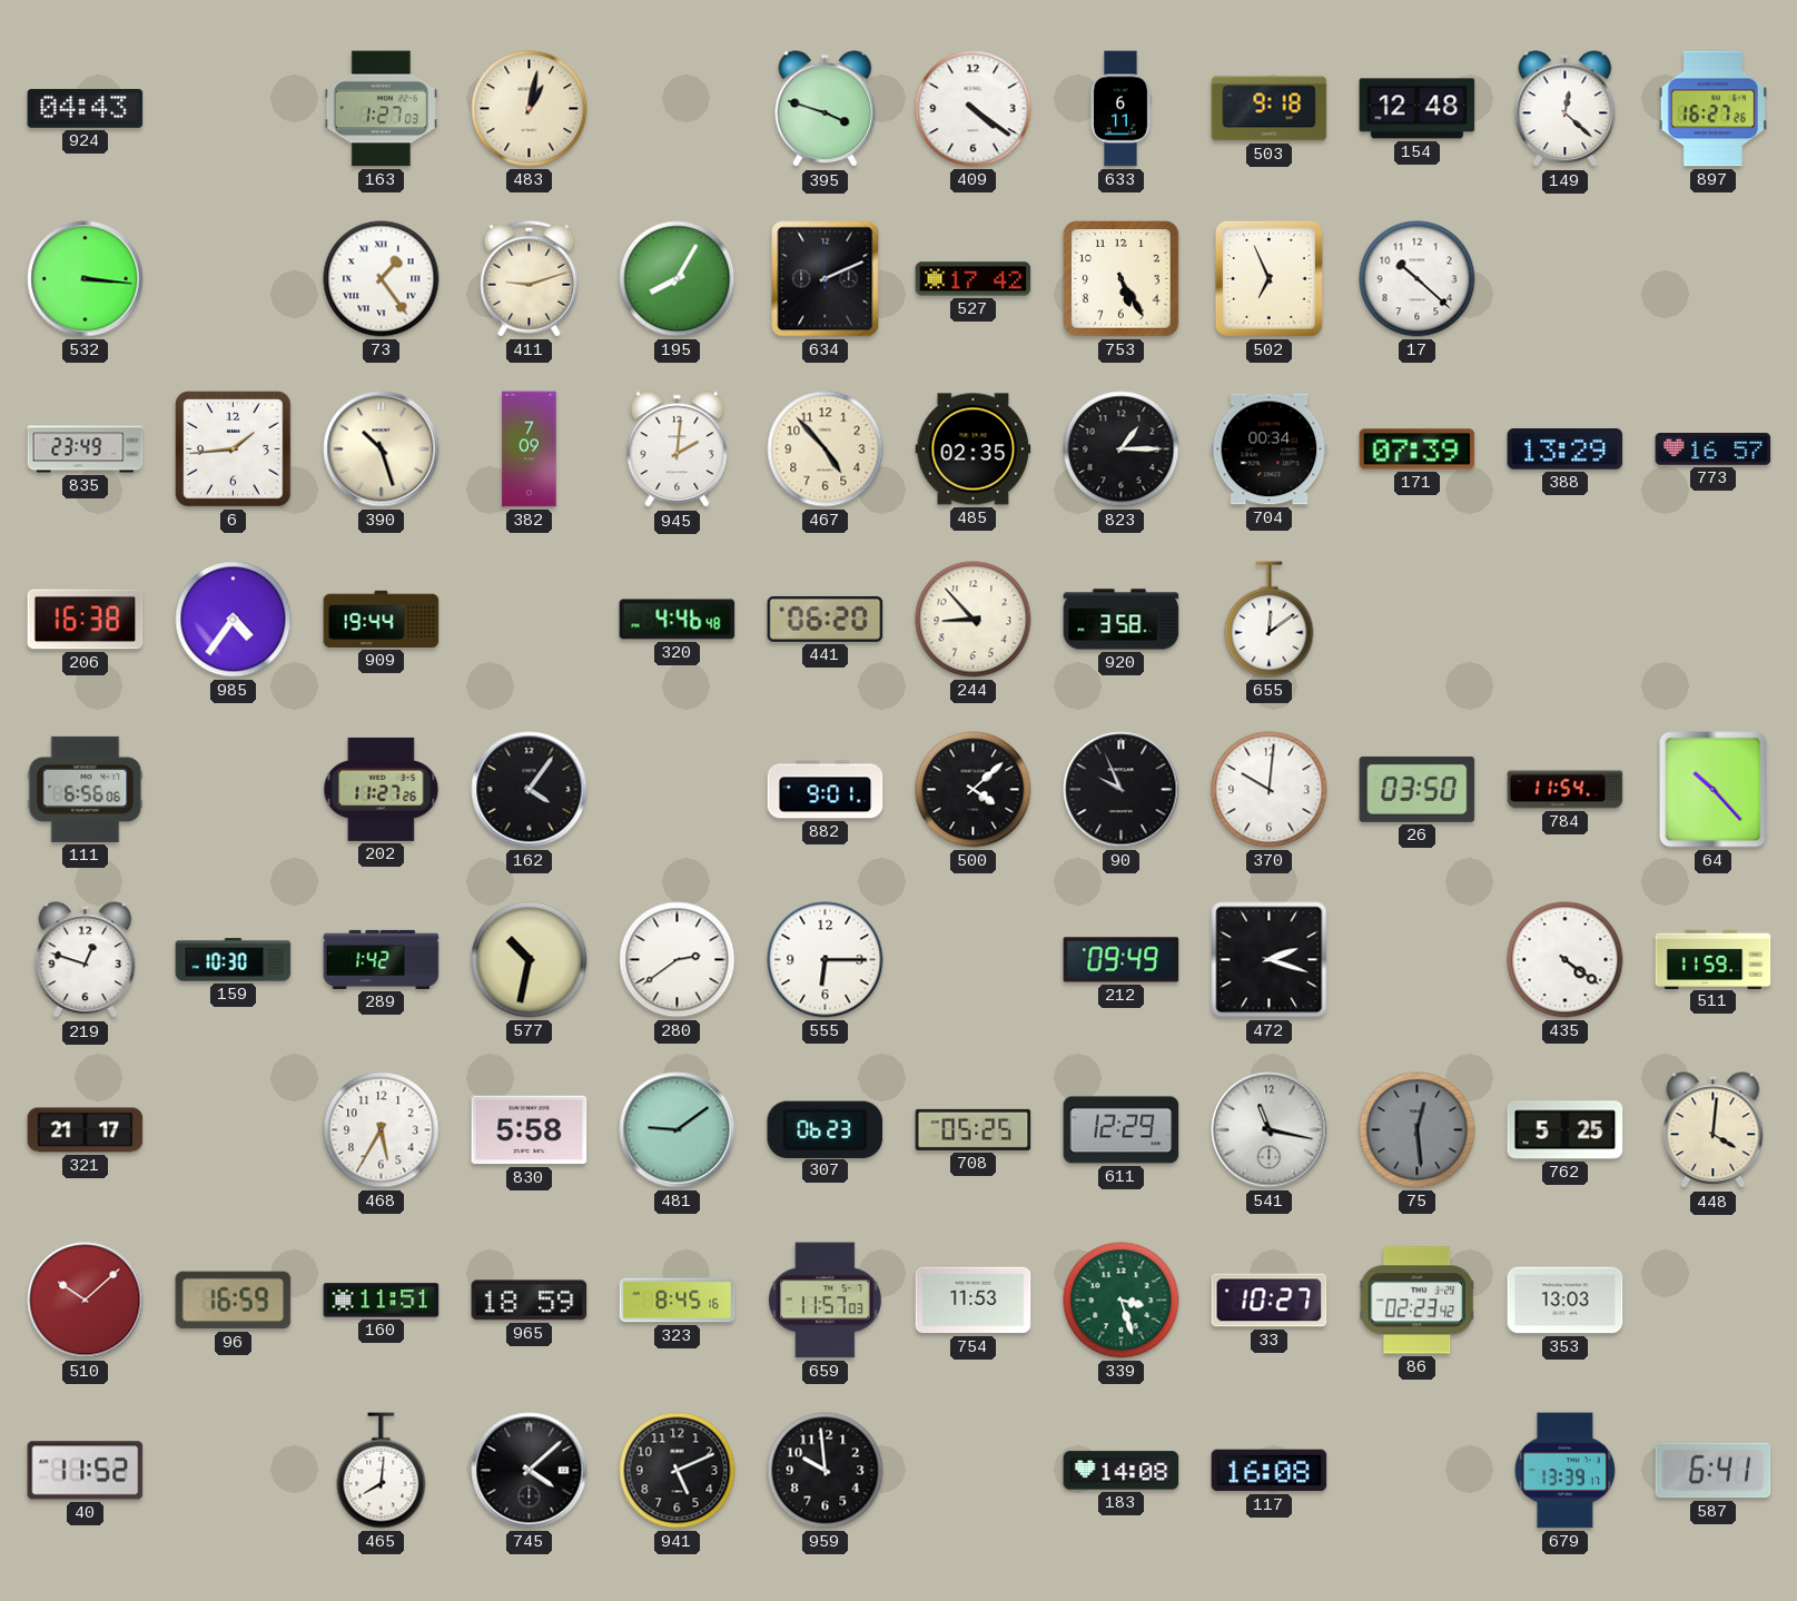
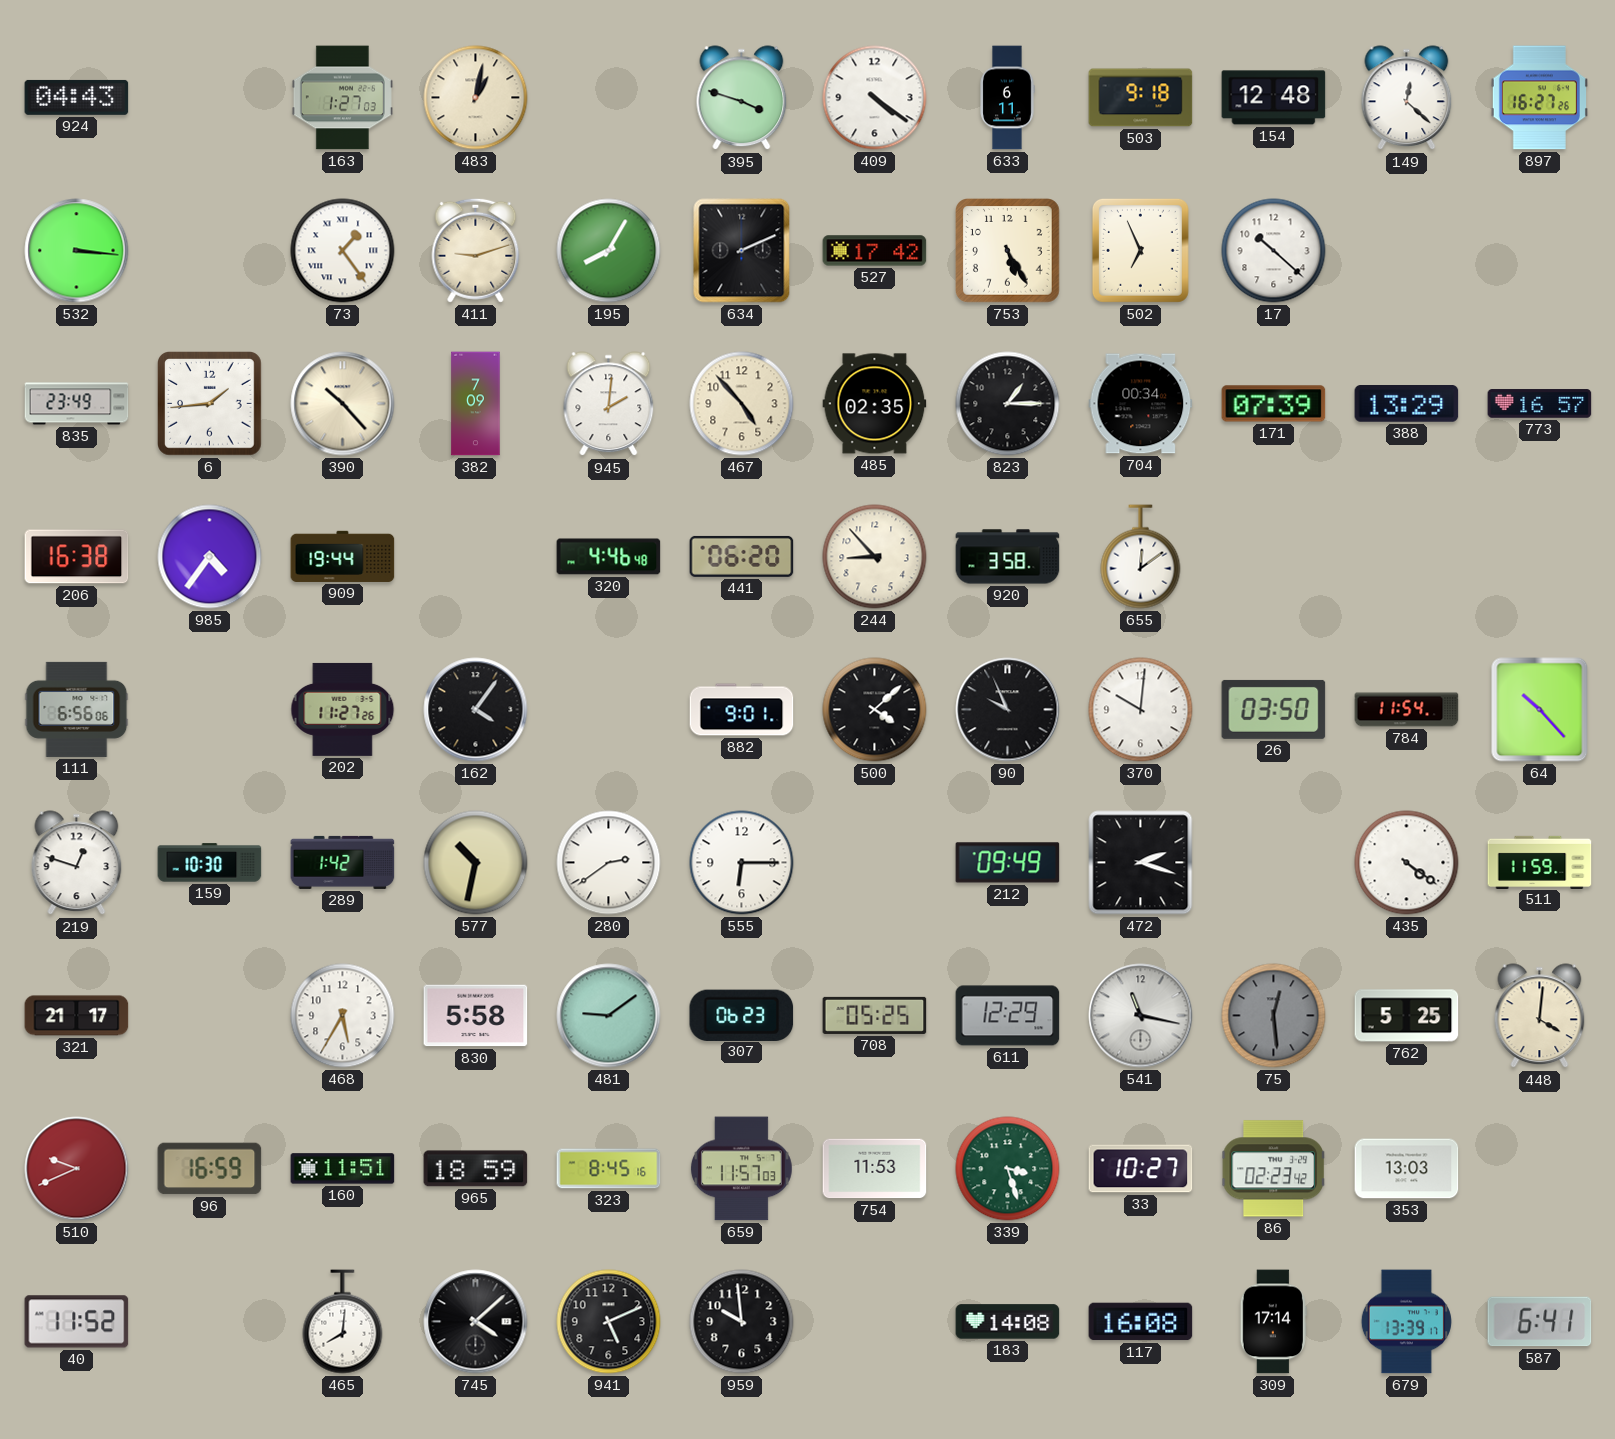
390: 10:27 -> 10:23 (343, 404)
510: 10:08 -> 9:41 (77, 1169)
309: none -> 17:14 (1273, 1322)
